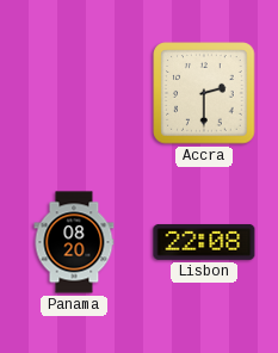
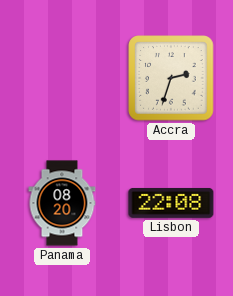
Accra: 2:30 -> 2:33 (171, 78)
